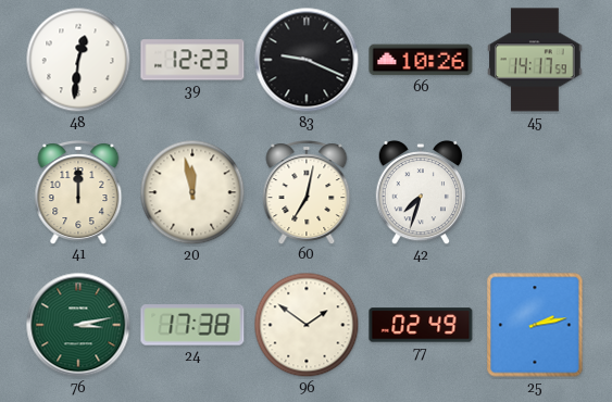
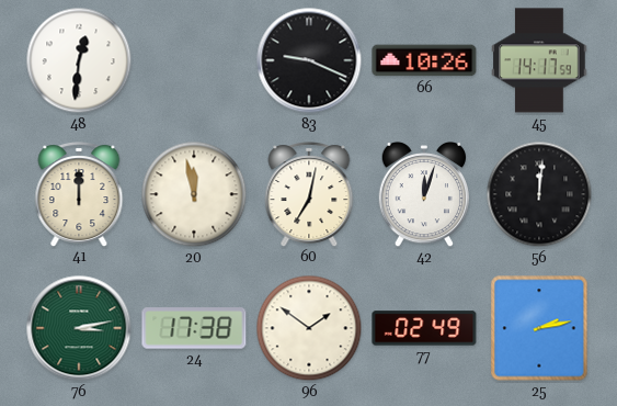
39: 12:23 -> none (192, 60)
42: 7:33 -> 12:03 (423, 194)
56: none -> 12:01 (539, 194)
